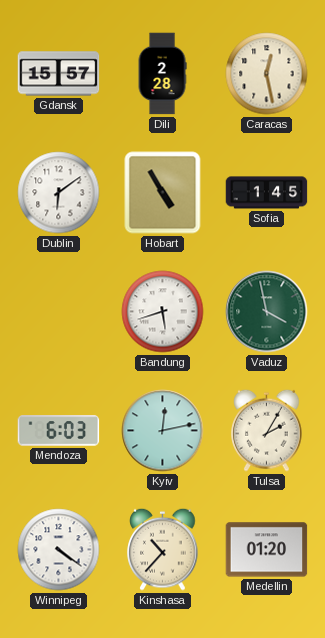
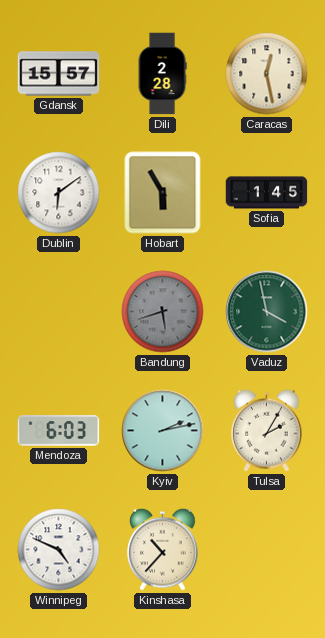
Hobart: 4:55 -> 5:55 (163, 193)
Bandung dial: white -> grey (163, 312)
Kyiv: 12:13 -> 2:13 (163, 431)
Winnipeg: 4:21 -> 4:49 (59, 550)
Medellin: 01:20 -> none (267, 550)
